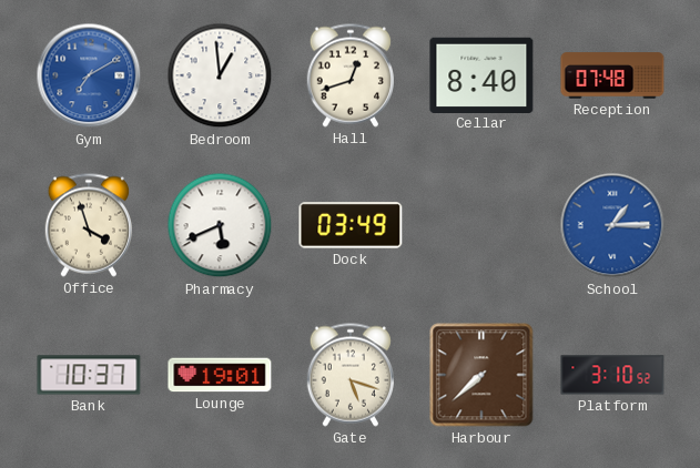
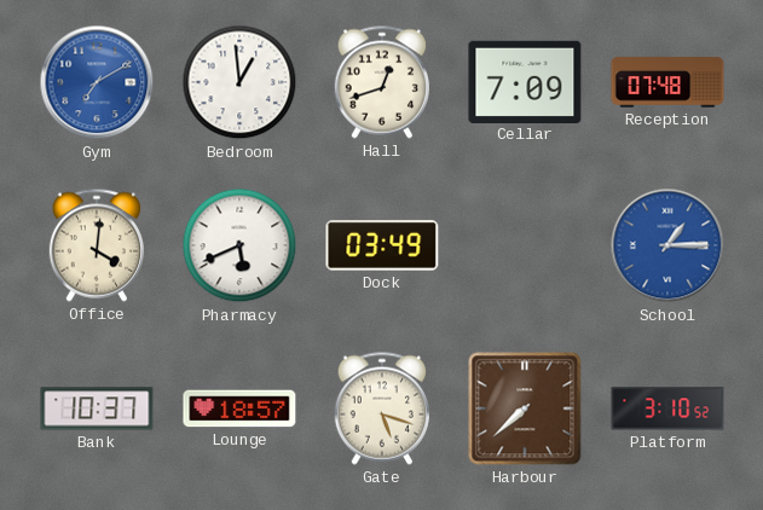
Cellar: 8:40 -> 7:09 (525, 81)
Office: 3:57 -> 4:01 (96, 245)
Lounge: 19:01 -> 18:57 (239, 408)
